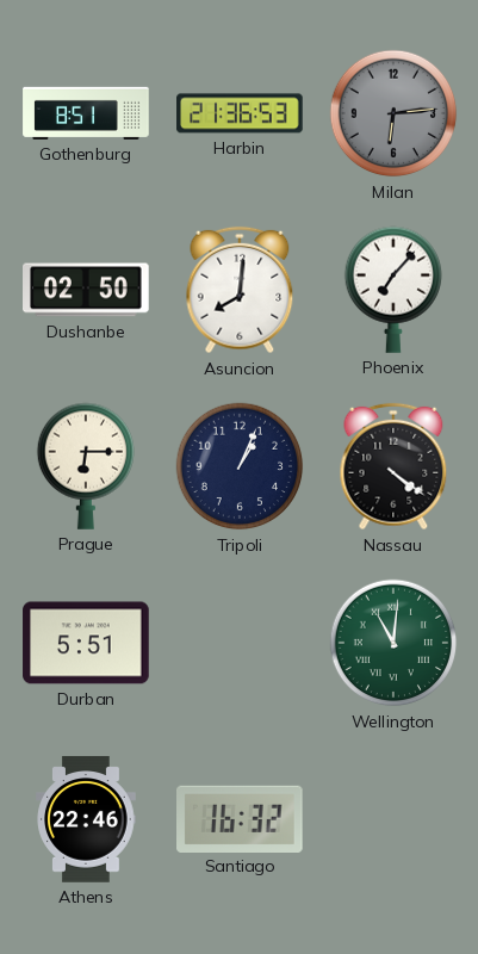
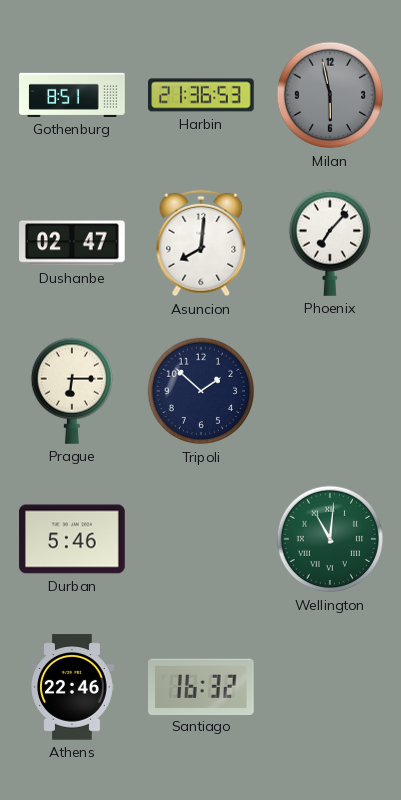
Milan: 6:14 -> 5:58 (330, 95)
Dushanbe: 02:50 -> 02:47 (72, 243)
Tripoli: 1:04 -> 1:52 (201, 391)
Nassau: 4:21 -> none (393, 466)
Durban: 5:51 -> 5:46 (72, 539)
